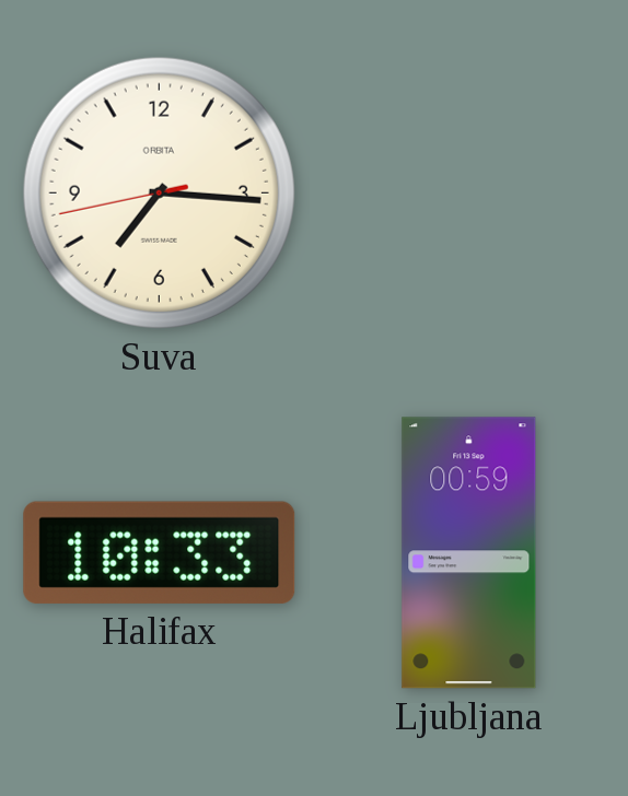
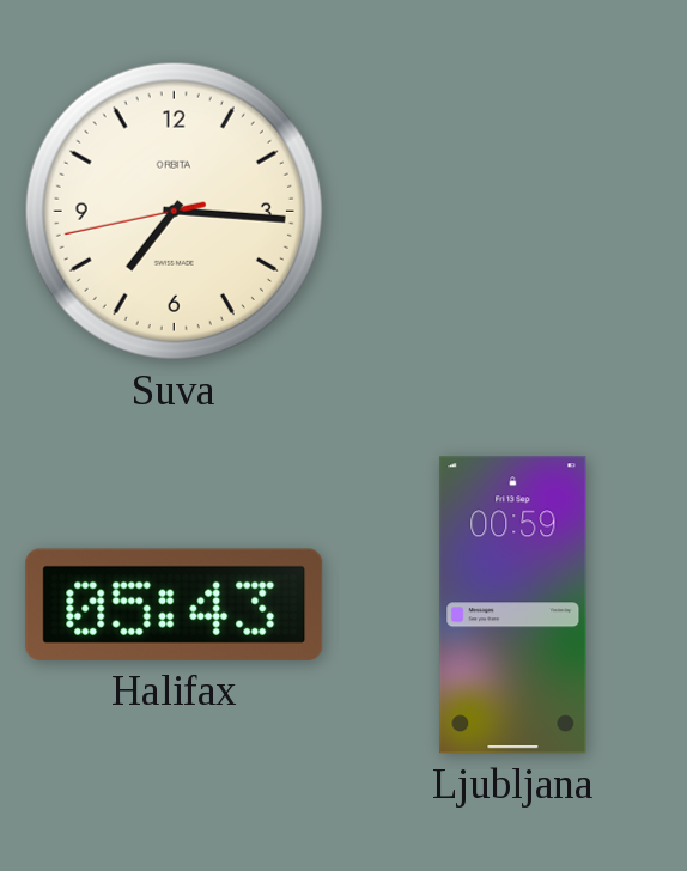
Halifax: 10:33 -> 05:43 (175, 604)
